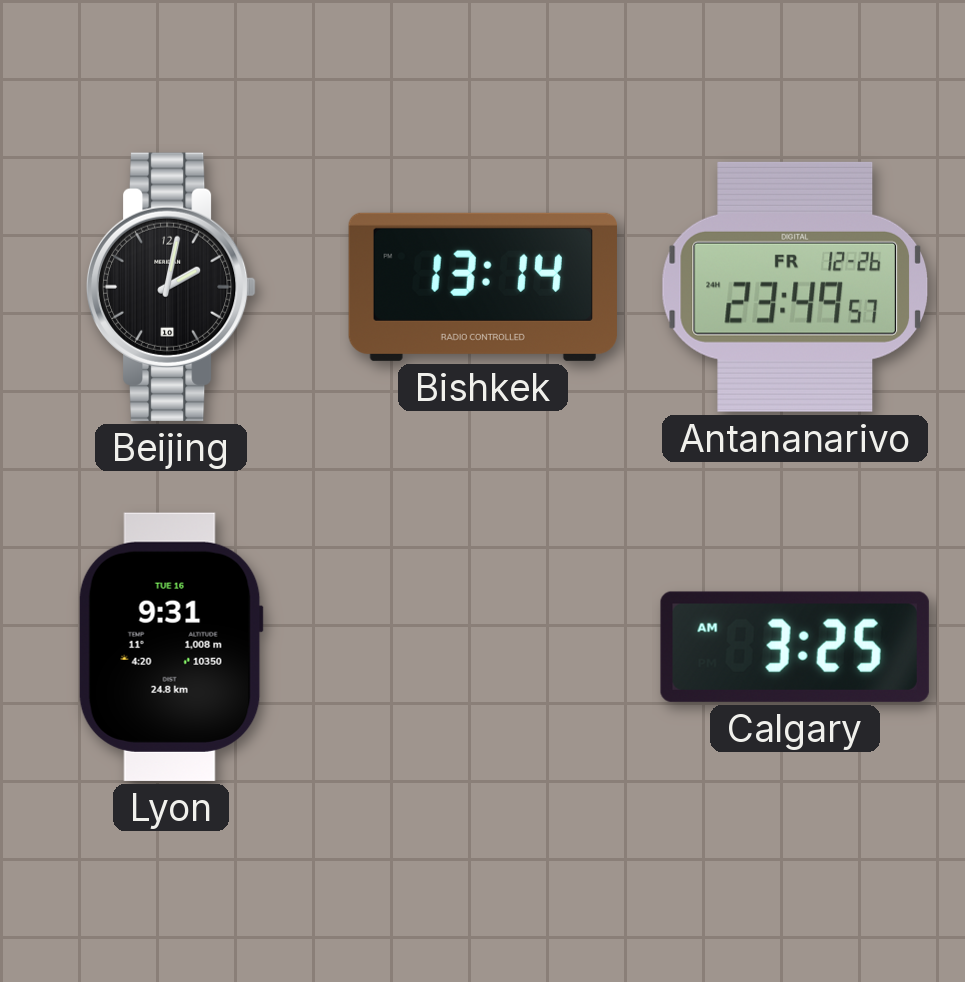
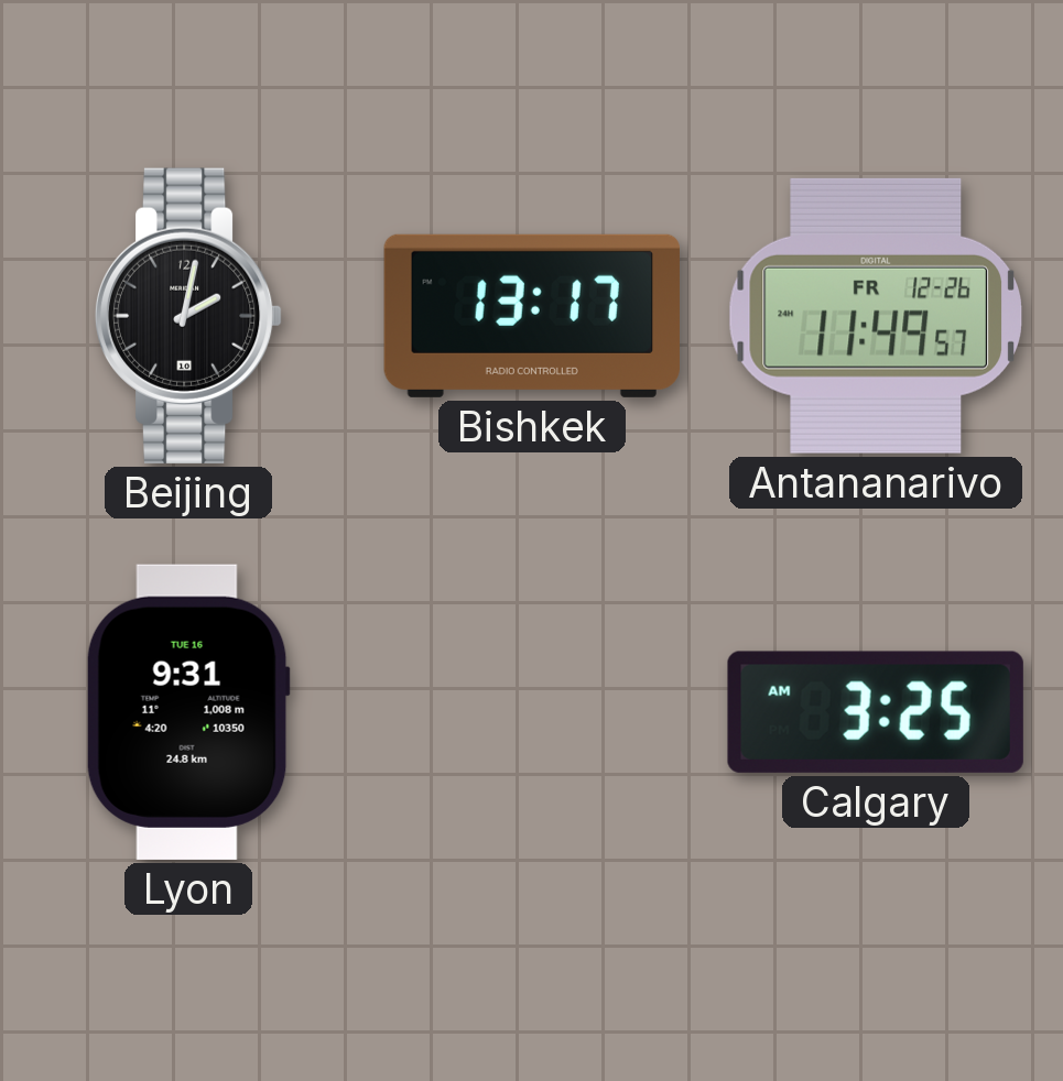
Bishkek: 13:14 -> 13:17 (532, 316)
Antananarivo: 23:49 -> 11:49 (876, 316)
